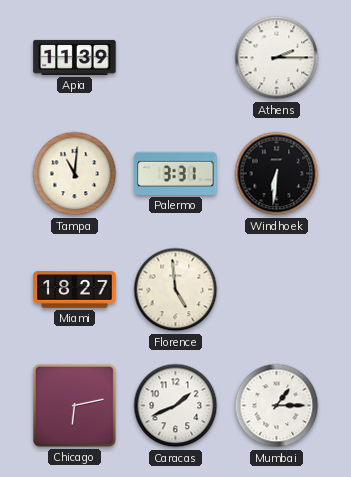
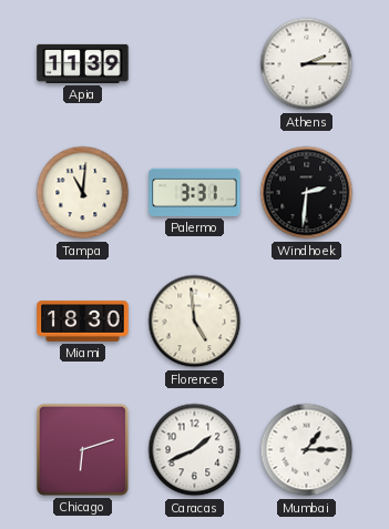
Windhoek: 6:31 -> 2:31 (307, 193)
Miami: 18:27 -> 18:30 (83, 322)
Chicago: 6:13 -> 6:12 (82, 449)
